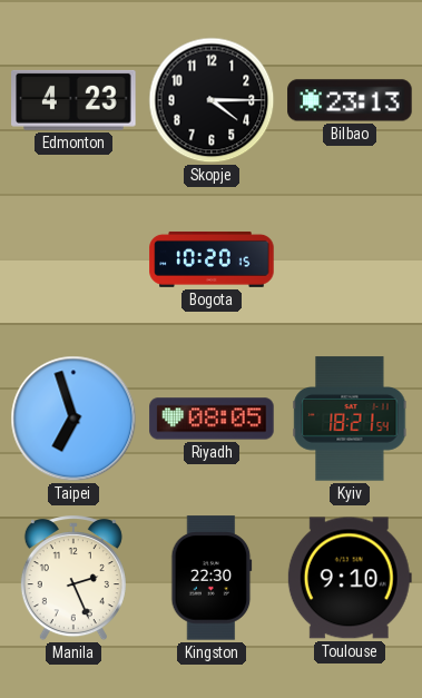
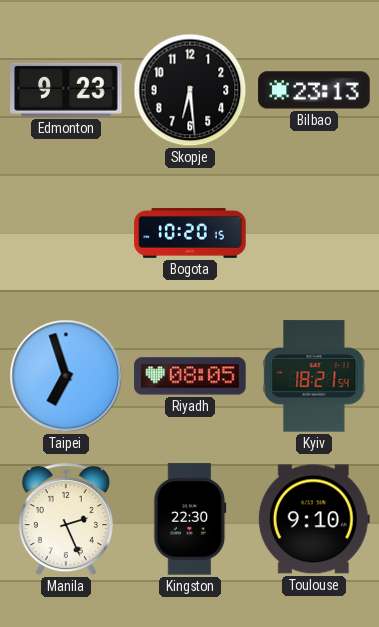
Edmonton: 4:23 -> 9:23 (66, 90)
Skopje: 4:15 -> 6:29 (190, 90)
